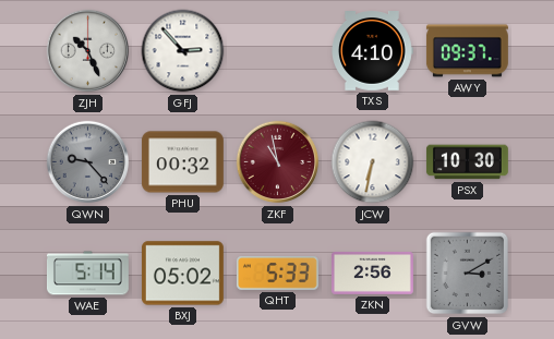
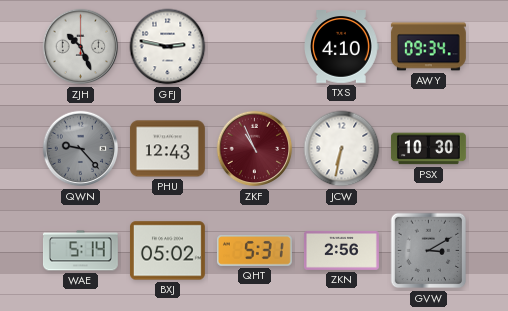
GFJ: 2:53 -> 2:47 (168, 47)
AWY: 09:37 -> 09:34 (428, 47)
PHU: 00:32 -> 12:43 (167, 149)
ZKF: 10:58 -> 10:56 (255, 149)
QHT: 5:33 -> 5:31 (254, 251)
